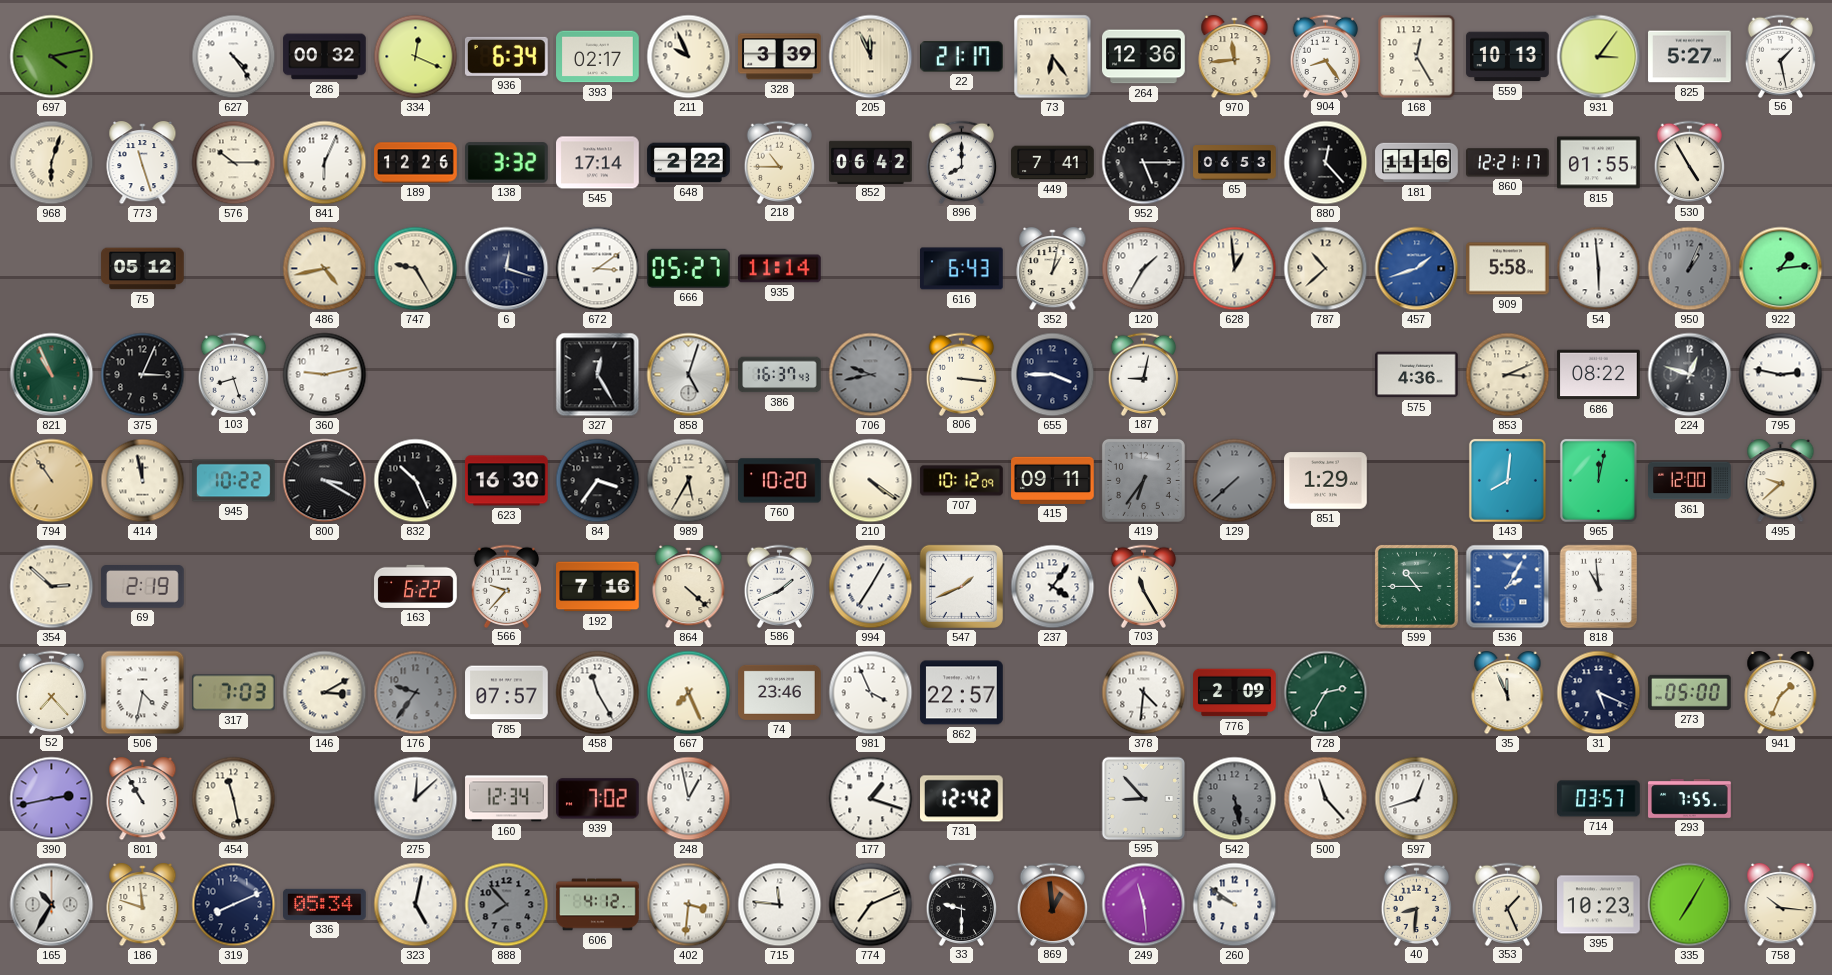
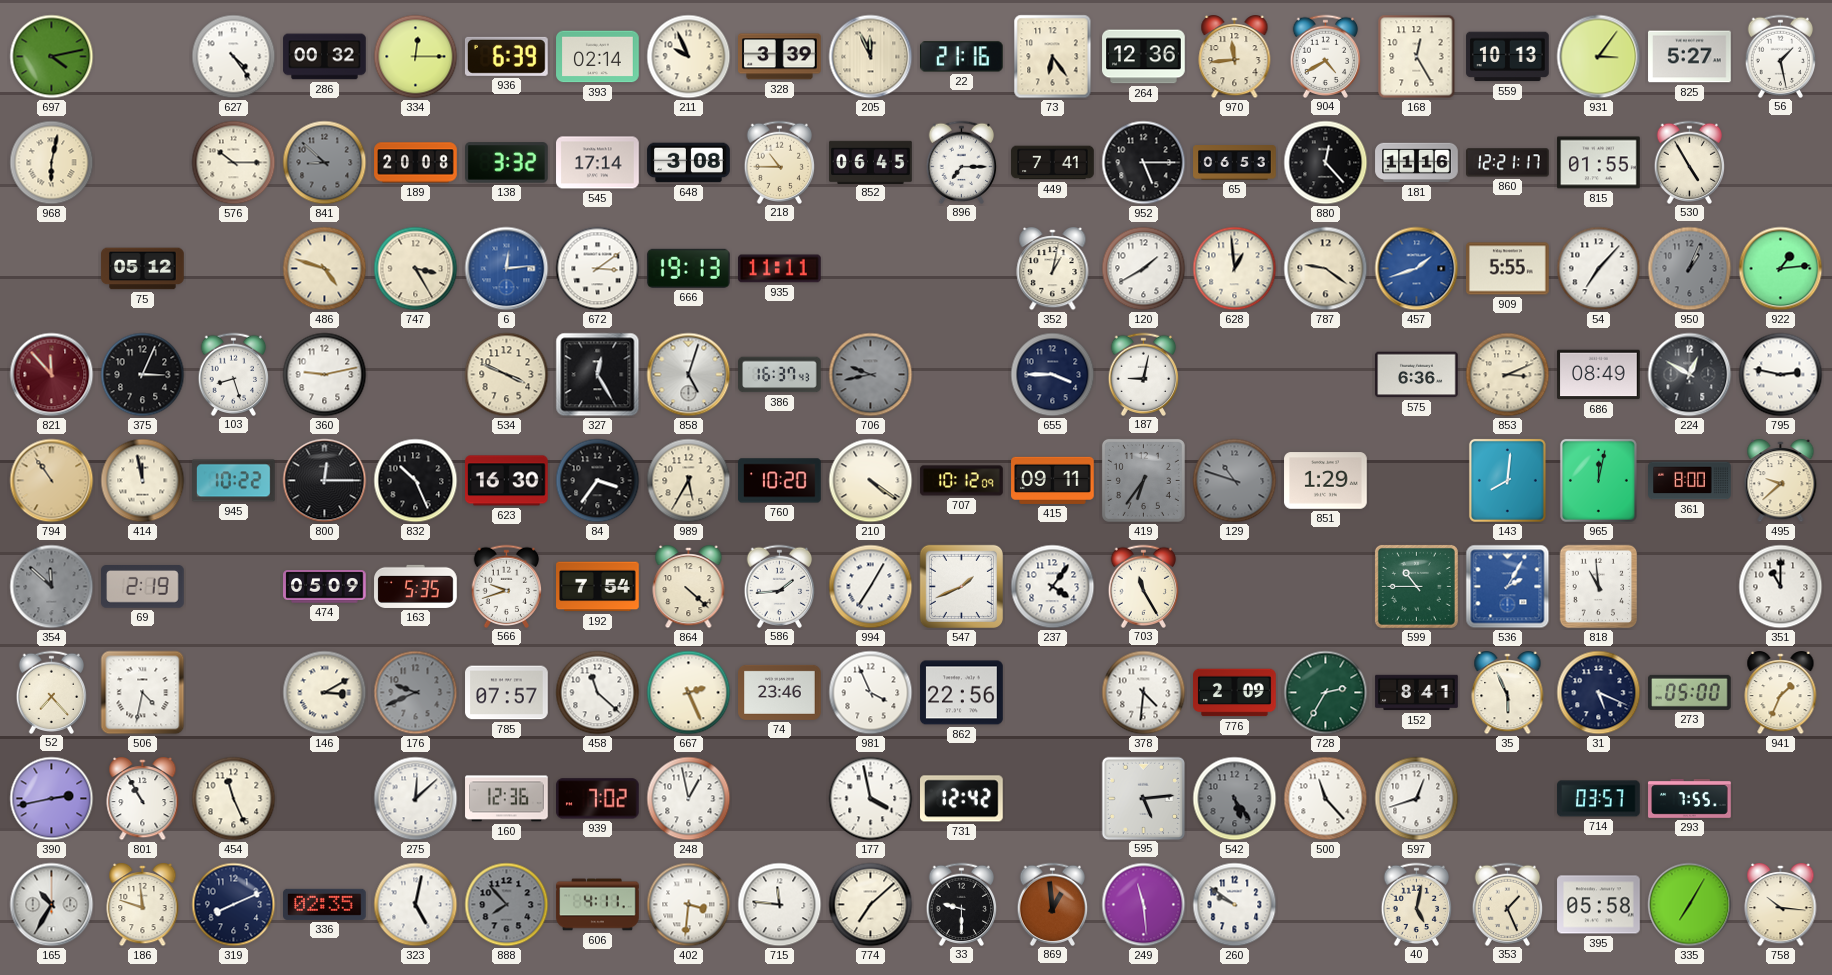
334: 12:19 -> 12:15 (416, 57)
936: 6:34 -> 6:39 (507, 56)
393: 02:17 -> 02:14 (598, 57)
22: 21:17 -> 21:16 (962, 57)
904: 8:24 -> 4:40 (1326, 56)
968: 6:03 -> 6:02 (52, 163)
773: 11:27 -> none (143, 163)
841: 6:04 -> 8:52 (325, 163)
841 dial: white -> grey (325, 163)
189: 12:26 -> 20:08 (416, 163)
648: 2:22 -> 3:08 (689, 163)
852: 06:42 -> 06:45 (871, 162)
896: 8:00 -> 7:15 (962, 162)
486: 4:43 -> 4:48 (325, 269)
747: 9:25 -> 3:25 (416, 269)
6: 12:18 -> 12:14 (507, 269)
6 dial: navy -> blue (507, 269)
666: 05:27 -> 19:13 (688, 268)
935: 11:14 -> 11:11 (780, 269)
616: 6:43 -> none (962, 269)
120: 1:35 -> 1:40 (1144, 269)
787: 10:38 -> 9:21 (1326, 269)
909: 5:58 -> 5:55 (1508, 269)
54: 5:59 -> 7:07 (1599, 269)
821: 10:56 -> 11:53 (52, 375)
821 dial: green -> burgundy (52, 375)
534: none -> 3:49 (507, 375)
806: 3:16 -> none (962, 374)
575: 4:36 -> 6:36 (1417, 375)
686: 08:22 -> 08:49 (1599, 375)
224: 12:48 -> 12:50 (1690, 375)
800: 3:20 -> 12:15 (325, 481)
129: 7:38 -> 10:48 (1235, 481)
361: 12:00 -> 8:00 (1690, 481)
354: 2:52 -> 11:52 (52, 587)
354 dial: cream -> grey (52, 587)
474: none -> 05:09 (325, 587)
163: 6:22 -> 5:35 (416, 586)
566: 9:37 -> 9:42 (507, 586)
192: 7:16 -> 7:54 (598, 587)
586: 1:41 -> 1:44 (780, 586)
351: none -> 11:00 (1781, 587)
317: 7:03 -> none (234, 693)
176: 9:36 -> 9:41 (416, 693)
458: 11:25 -> 11:22 (598, 693)
667: 7:26 -> 2:26 (689, 693)
862: 22:57 -> 22:56 (962, 693)
152: none -> 8:41 (1417, 693)
35: 11:56 -> 5:56 (1508, 693)
454: 11:28 -> 11:26 (234, 799)
160: 12:34 -> 12:36 (507, 799)
177: 1:18 -> 3:58 (871, 799)
595: 8:53 -> 5:14 (1143, 798)
542: 5:28 -> 5:24 (1235, 799)
336: 05:34 -> 02:35 (325, 904)
606: 4:12 -> 4:11 (598, 905)
774: 7:11 -> 7:08 (871, 905)
40: 8:31 -> 5:02 (1417, 904)
395: 10:23 -> 05:58 (1599, 905)
